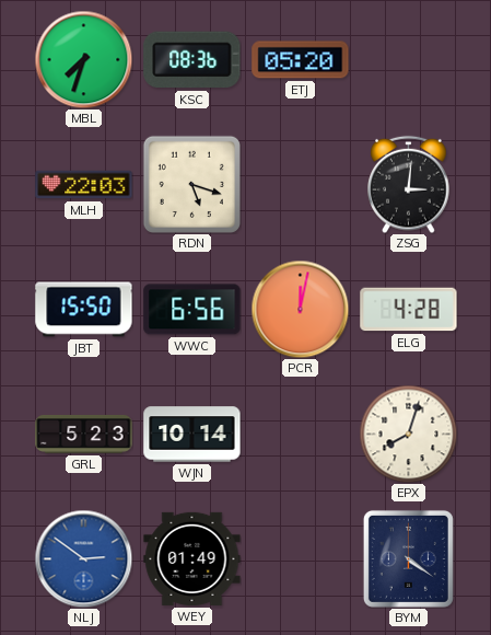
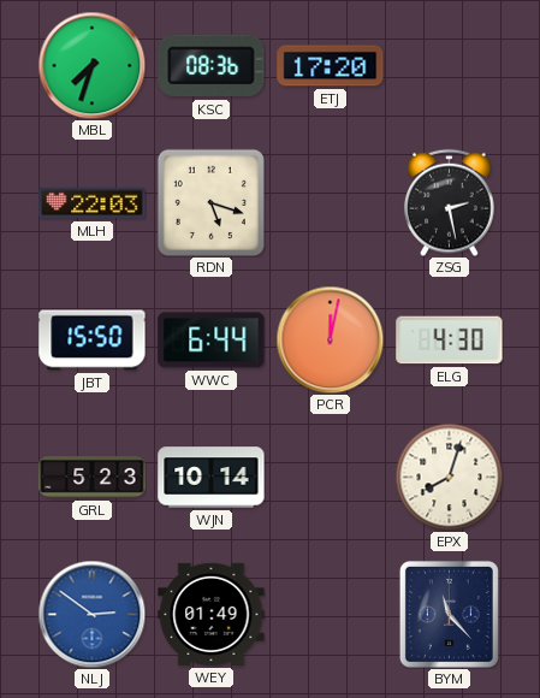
ETJ: 05:20 -> 17:20 (331, 66)
ZSG: 3:01 -> 2:28 (450, 202)
WWC: 6:56 -> 6:44 (212, 341)
ELG: 4:28 -> 4:30 (450, 341)
BYM: 4:21 -> 11:23 (449, 614)
